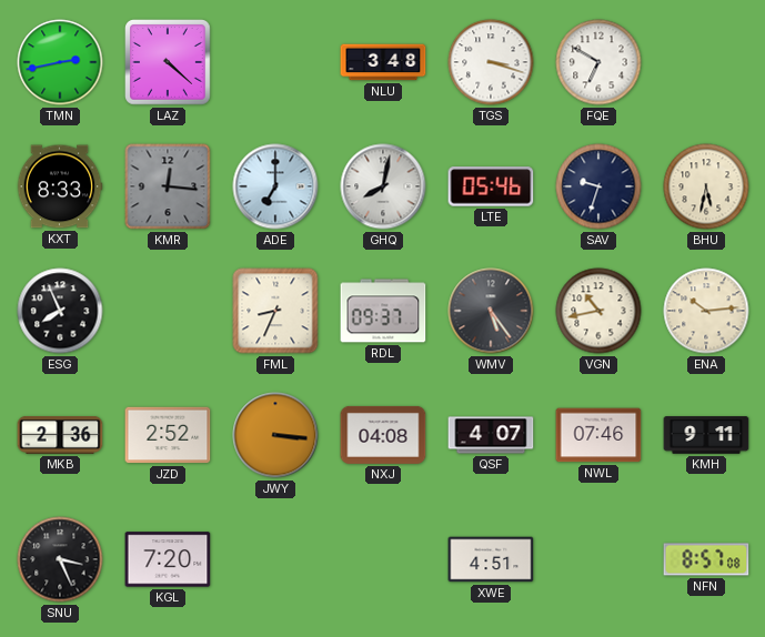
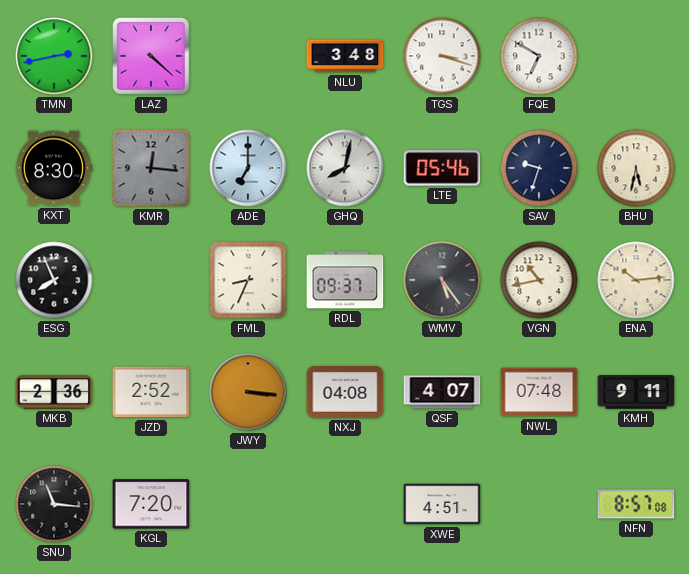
KXT: 8:33 -> 8:30 (54, 168)
NWL: 07:46 -> 07:48 (539, 392)
SNU: 3:26 -> 11:16 (54, 504)
